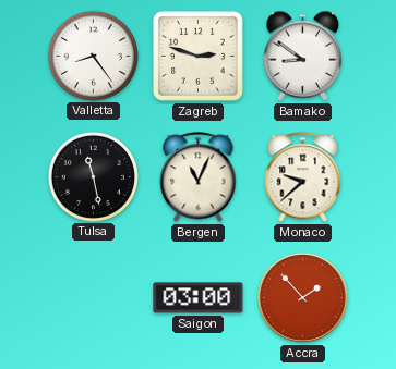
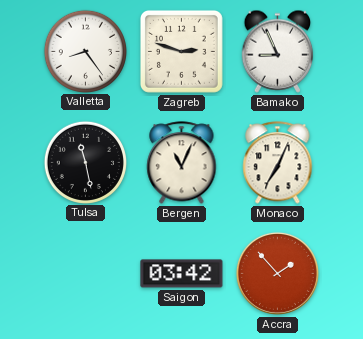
Bamako: 8:51 -> 8:56 (278, 51)
Monaco: 9:38 -> 7:04 (278, 163)
Saigon: 03:00 -> 03:42 (182, 274)
